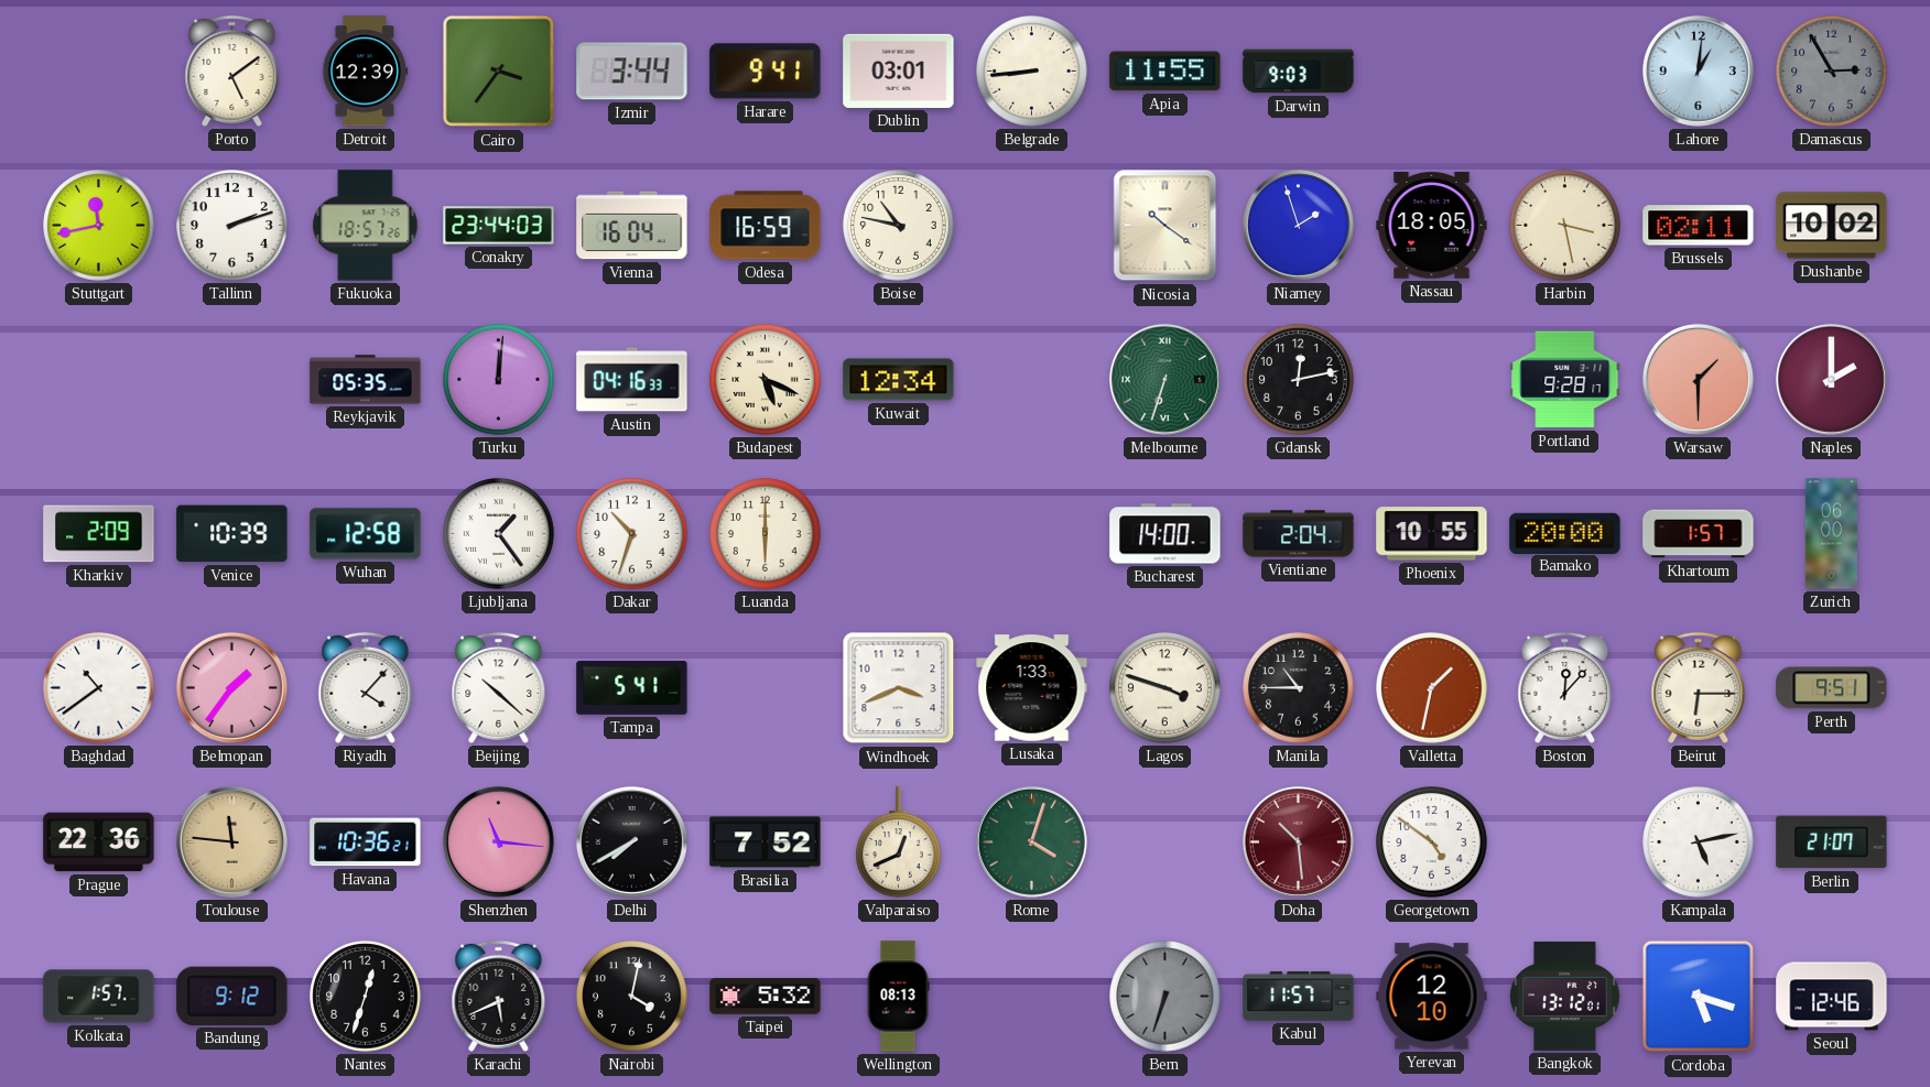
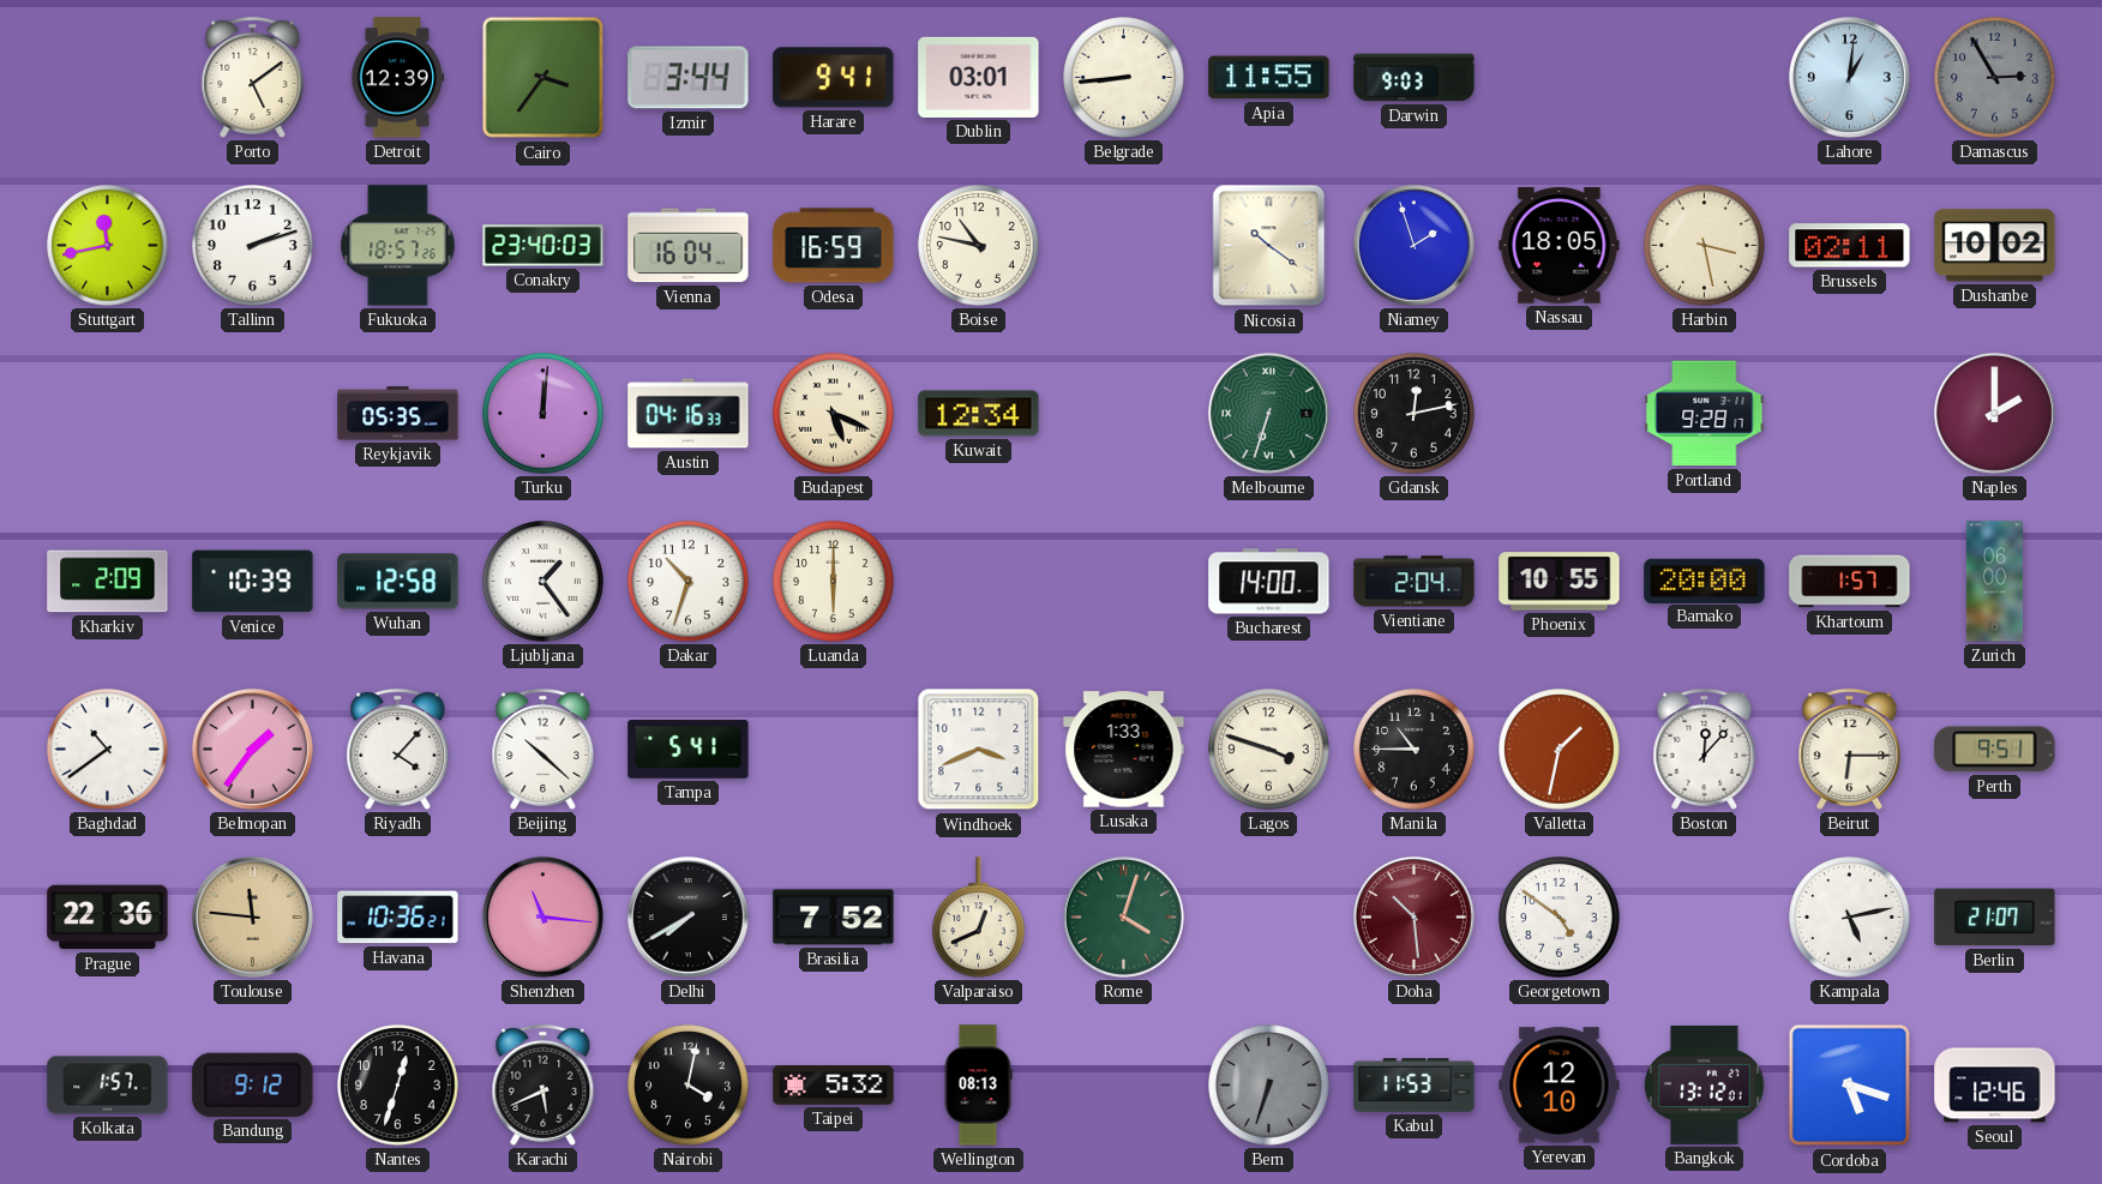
Conakry: 23:44 -> 23:40 (543, 246)
Warsaw: 1:30 -> none (1698, 379)
Kabul: 11:57 -> 11:53 (1415, 1086)
